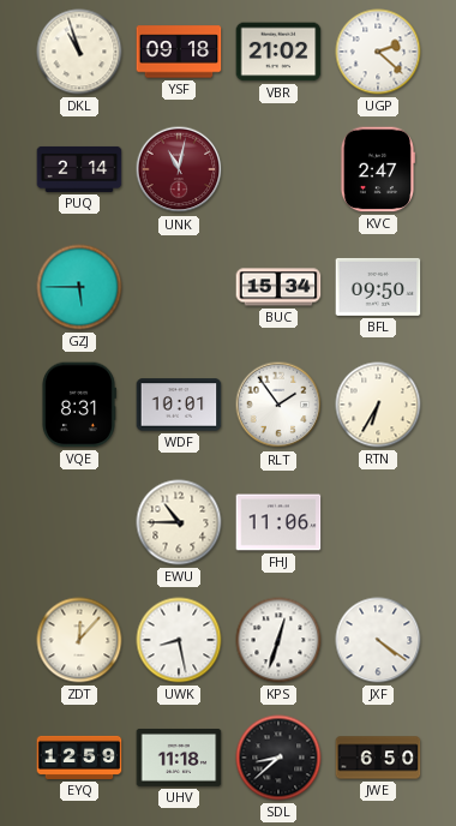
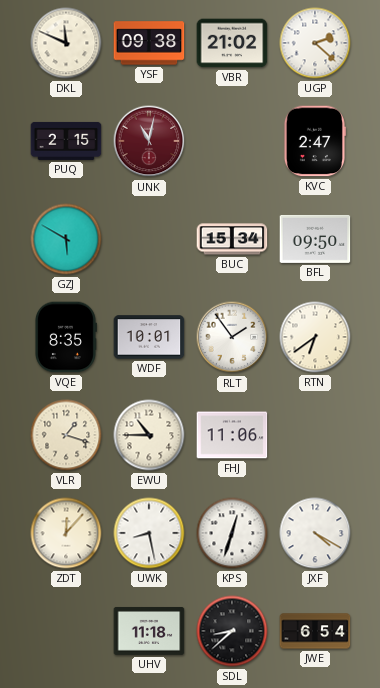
DKL: 10:57 -> 11:49 (66, 43)
YSF: 09:18 -> 09:38 (149, 43)
PUQ: 2:14 -> 2:15 (66, 141)
GZJ: 5:45 -> 5:50 (66, 239)
VQE: 8:31 -> 8:35 (65, 337)
RTN: 6:35 -> 6:39 (315, 337)
VLR: none -> 1:18 (66, 435)
JXF: 4:21 -> 4:20 (315, 533)
EYQ: 12:59 -> none (79, 758)
JWE: 6:50 -> 6:54 (315, 631)
